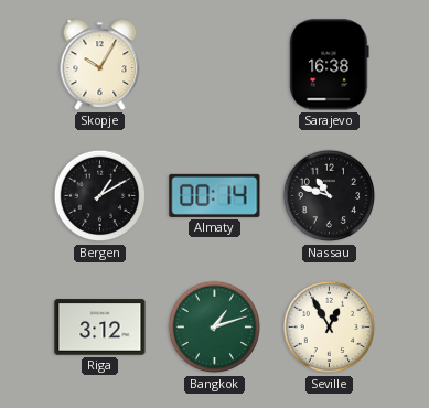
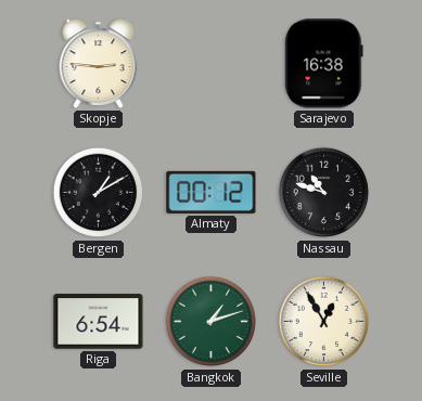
Skopje: 10:05 -> 2:46 (99, 64)
Almaty: 00:14 -> 00:12 (212, 192)
Riga: 3:12 -> 6:54 (99, 322)
